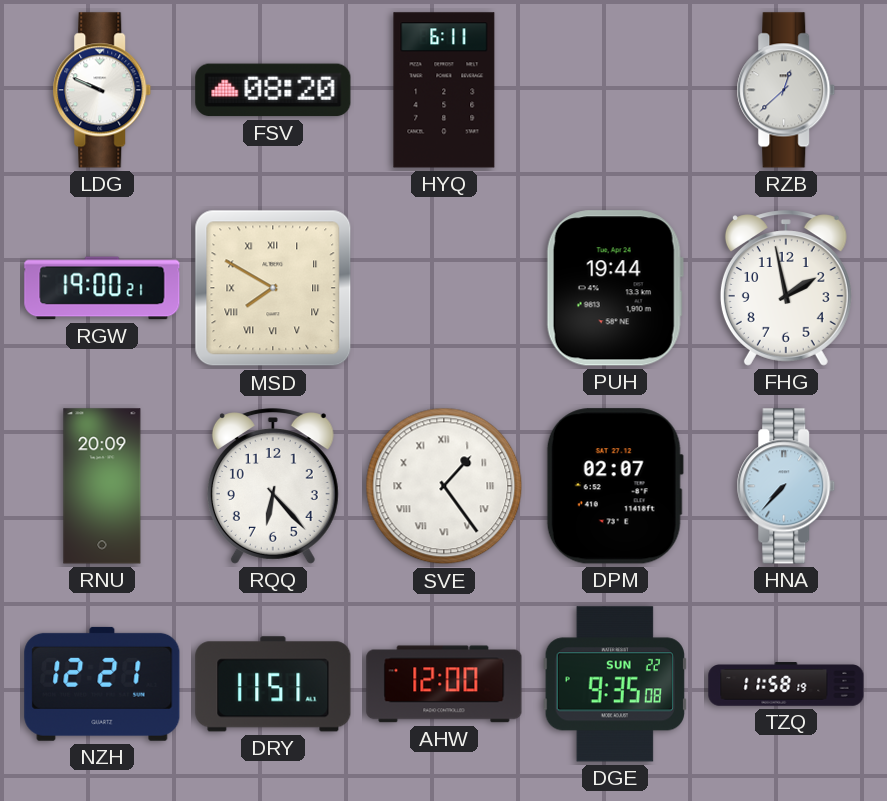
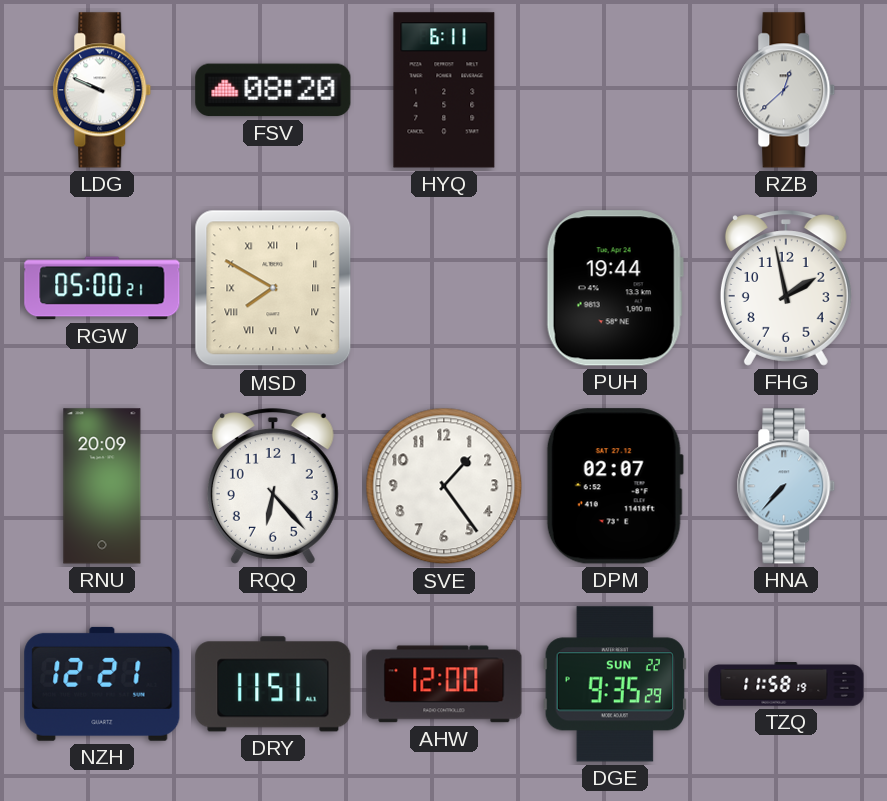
RGW: 19:00 -> 05:00 (102, 288)
SVE numerals: Roman -> Arabic (444, 486)
DGE: 9:35:08 -> 9:35:29 (615, 684)
